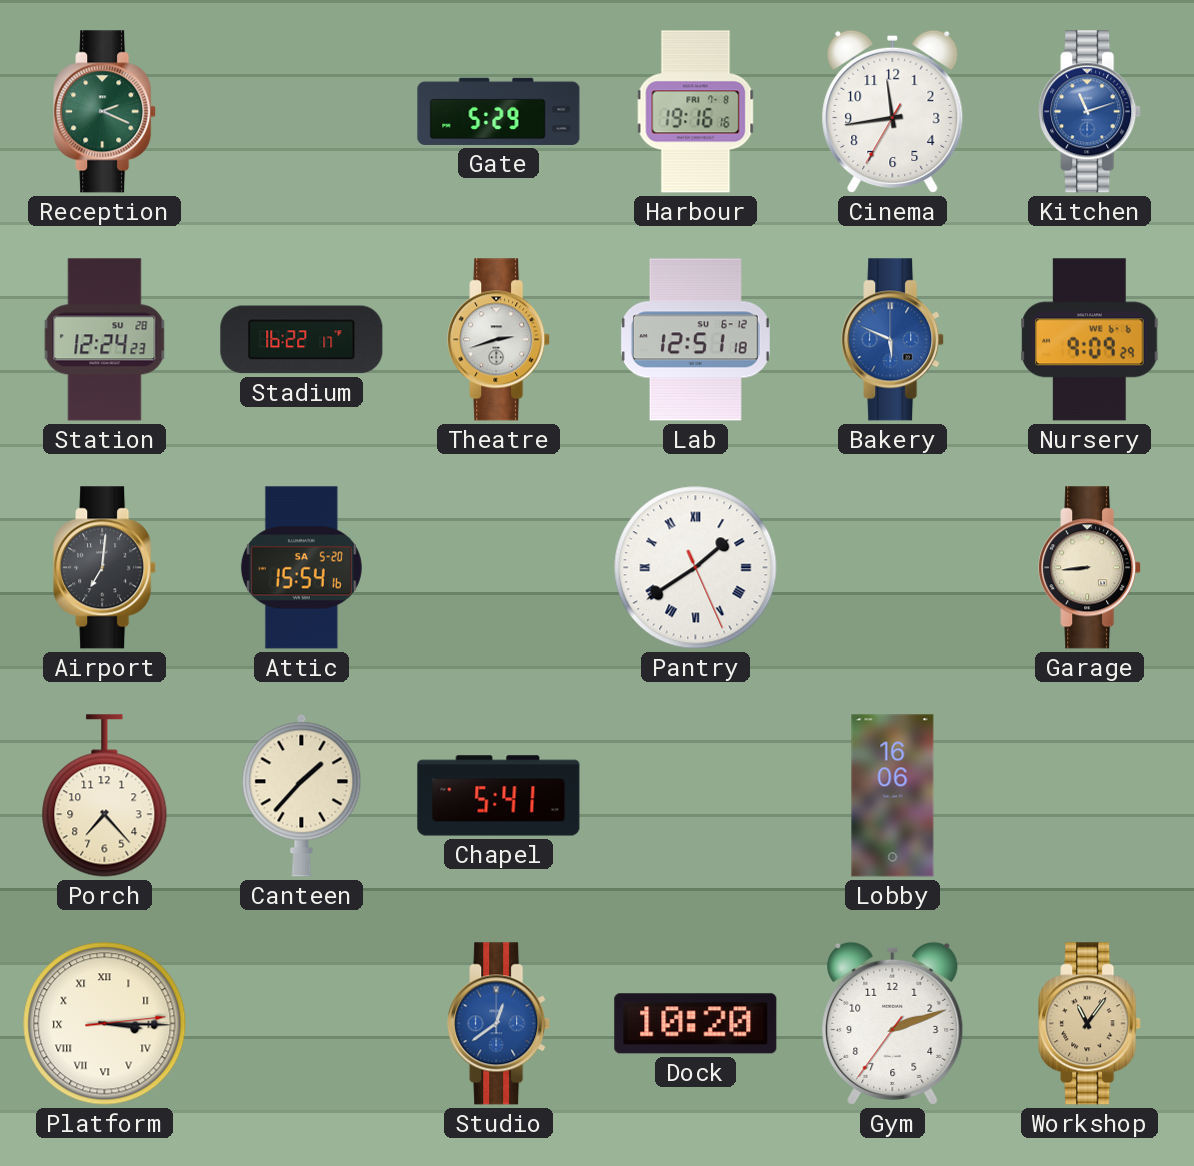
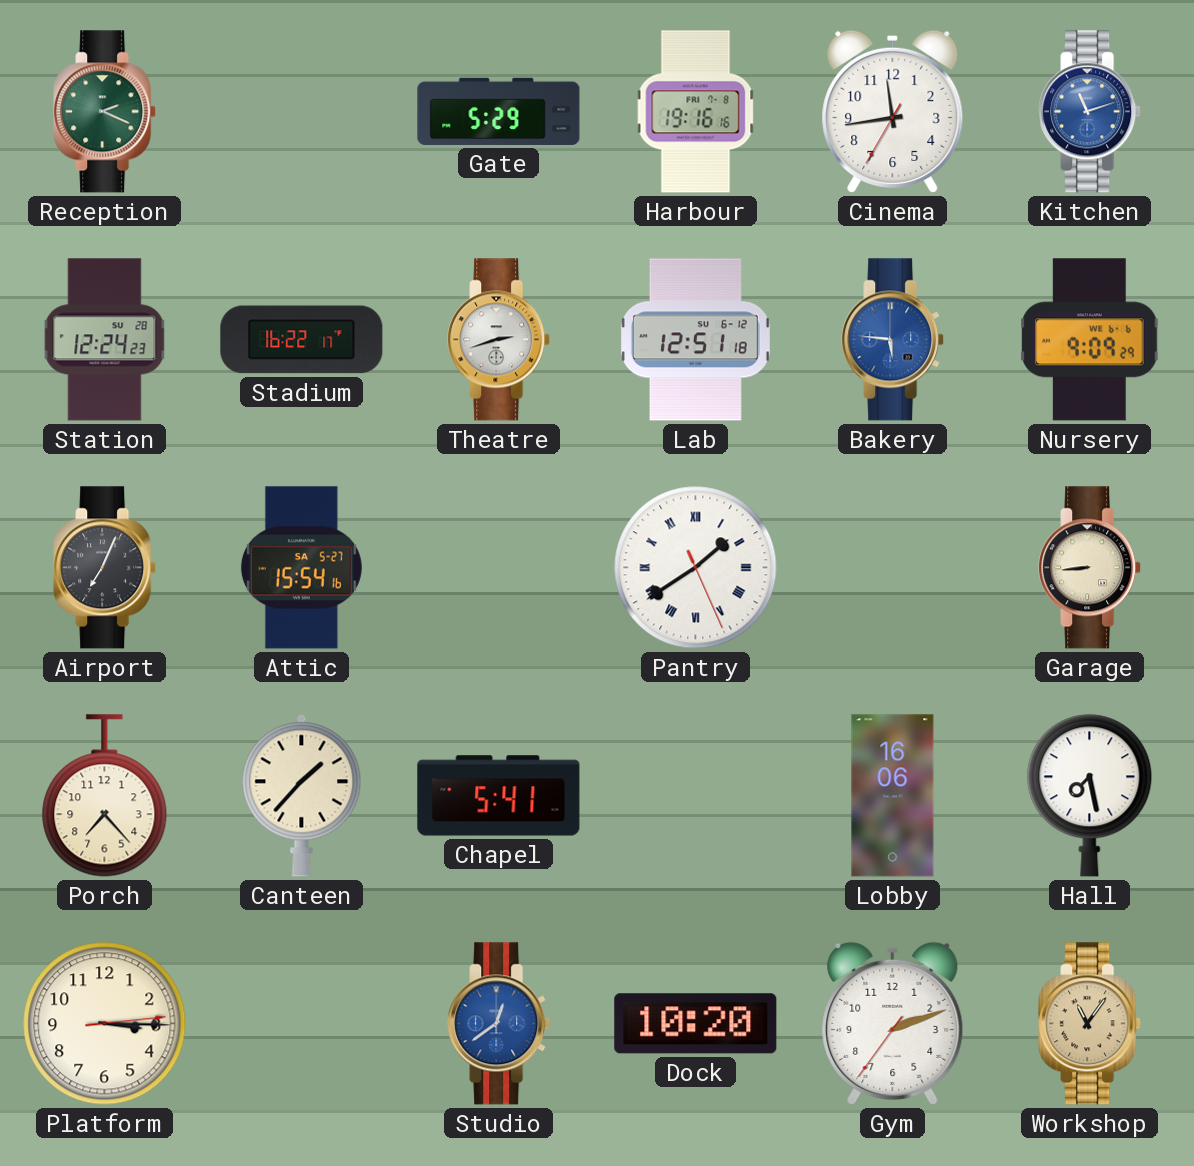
Bakery: 5:49 -> 5:46 (893, 340)
Airport: 7:01 -> 7:04 (105, 568)
Attic date: SA 5-20 -> SA 5-27 (301, 568)
Hall: none -> 7:28 (1090, 796)
Platform numerals: Roman -> Arabic (105, 1024)
